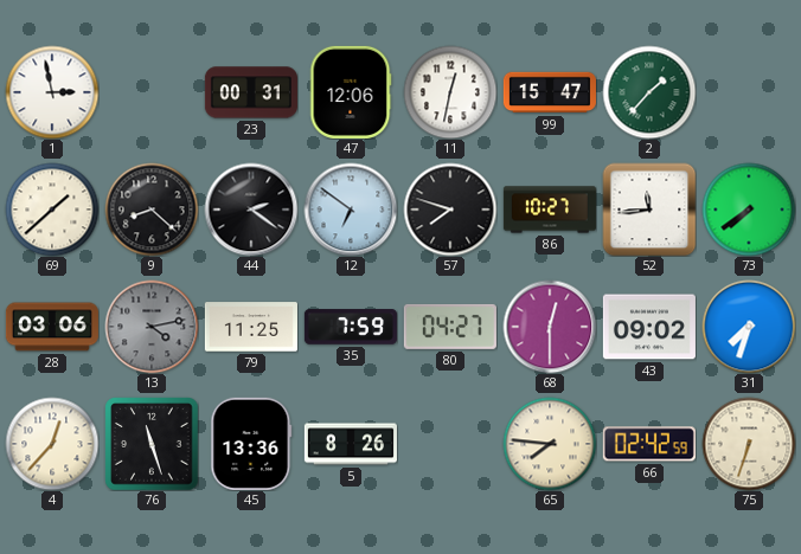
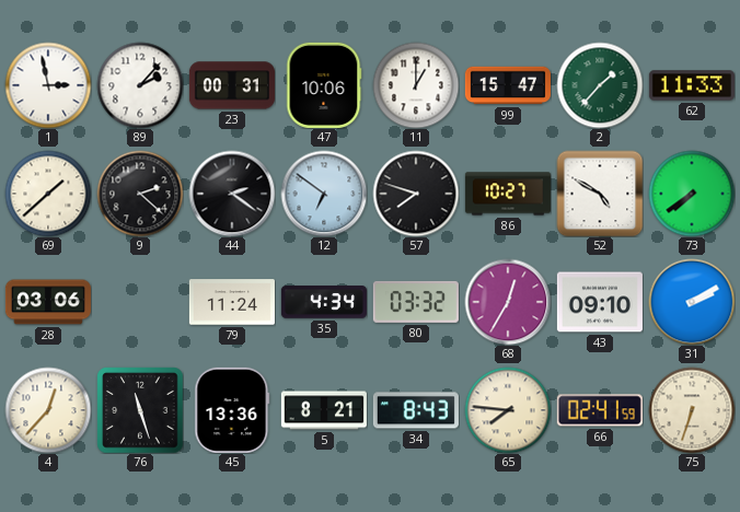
89: none -> 2:07 (140, 85)
47: 12:06 -> 10:06 (324, 85)
11: 12:32 -> 1:00 (416, 85)
62: none -> 11:33 (692, 85)
9: 8:22 -> 2:22 (140, 194)
52: 11:44 -> 4:50 (600, 194)
13: 4:13 -> none (152, 327)
79: 11:25 -> 11:24 (232, 302)
35: 7:59 -> 4:34 (324, 302)
80: 04:27 -> 03:32 (416, 302)
68: 12:30 -> 12:35 (508, 302)
43: 09:02 -> 09:10 (600, 302)
31: 7:33 -> 2:10 (692, 302)
5: 8:26 -> 8:21 (324, 410)
34: none -> 8:43 (416, 410)
66: 02:42 -> 02:41 (600, 410)
